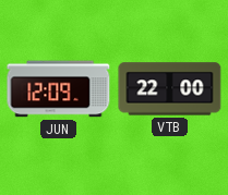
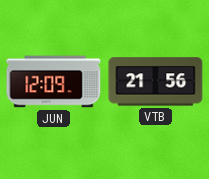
VTB: 22:00 -> 21:56 (156, 82)
